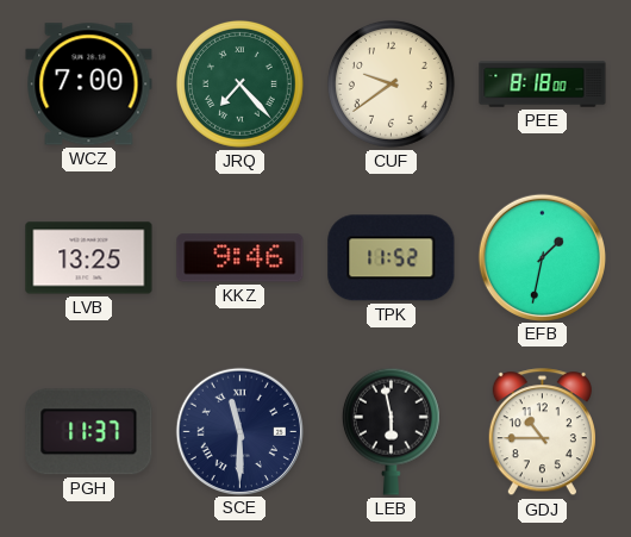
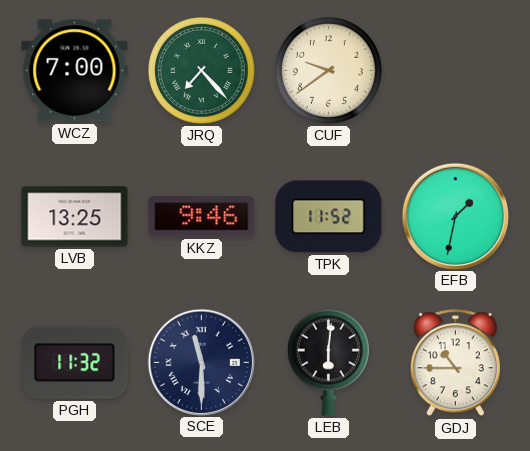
PEE: 8:18 -> none (543, 85)
PGH: 11:37 -> 11:32 (75, 363)
LEB: 5:58 -> 6:01 (328, 362)
